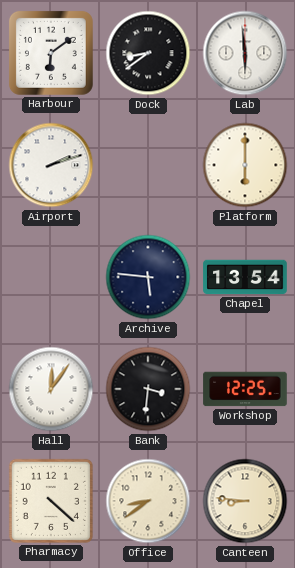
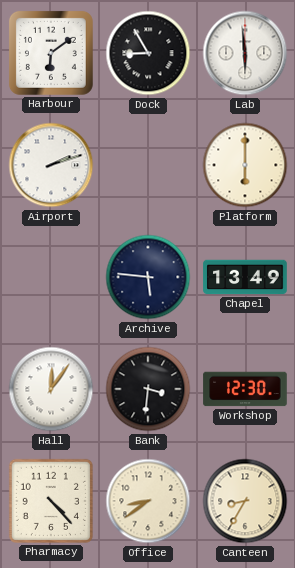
Dock: 8:39 -> 8:55 (148, 53)
Chapel: 13:54 -> 13:49 (245, 277)
Workshop: 12:25 -> 12:30 (245, 389)
Pharmacy: 4:22 -> 4:23 (51, 501)
Canteen: 8:46 -> 8:35 (245, 501)
